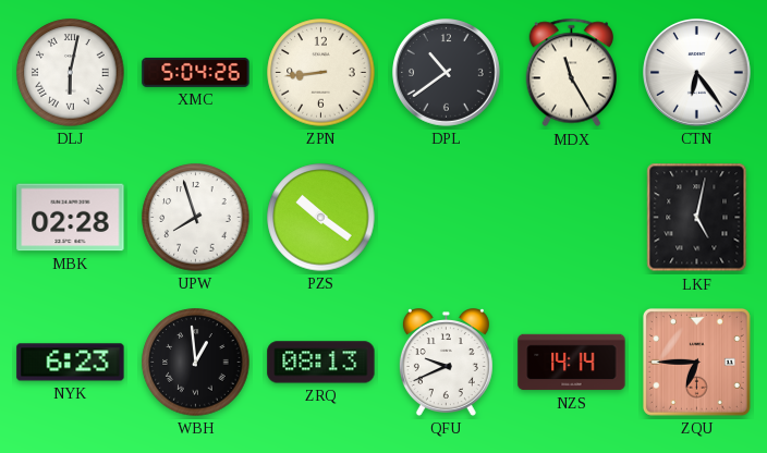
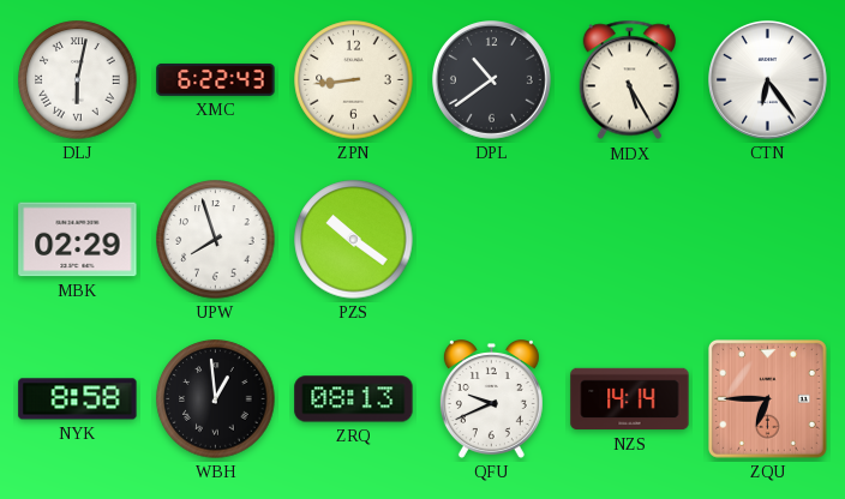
XMC: 5:04 -> 6:22 (216, 79)
MDX: 11:25 -> 5:25 (629, 80)
MBK: 02:28 -> 02:29 (78, 240)
LKF: 5:02 -> none (697, 218)
NYK: 6:23 -> 8:58 (78, 399)
